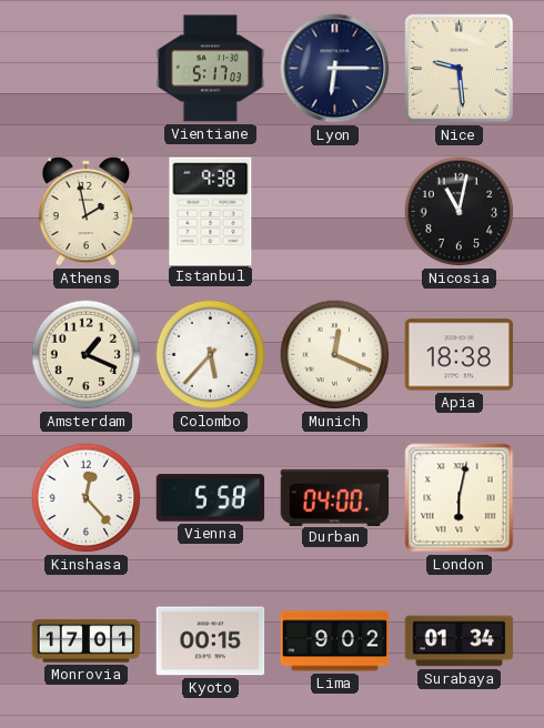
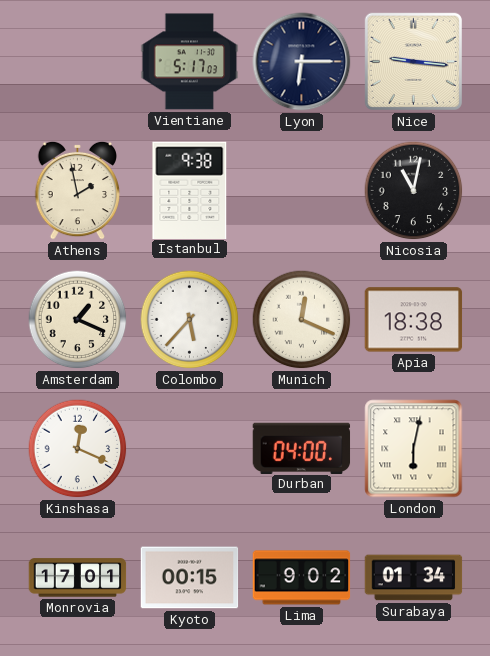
Nice: 9:29 -> 9:16 (413, 61)
Kinshasa: 12:23 -> 12:19 (78, 449)
Vienna: 5:58 -> none (211, 498)
